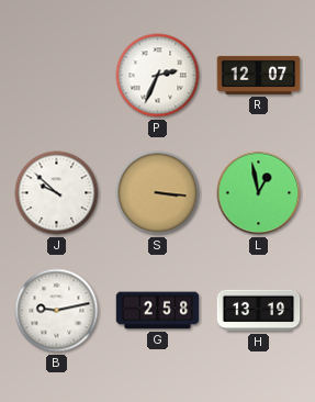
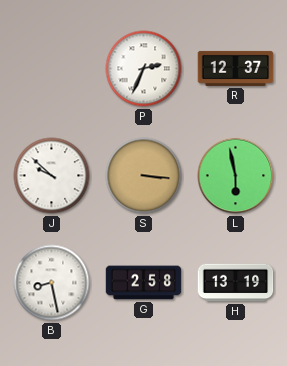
R: 12:07 -> 12:37 (236, 68)
L: 12:58 -> 5:58 (236, 176)
B: 9:13 -> 8:28 (52, 283)
